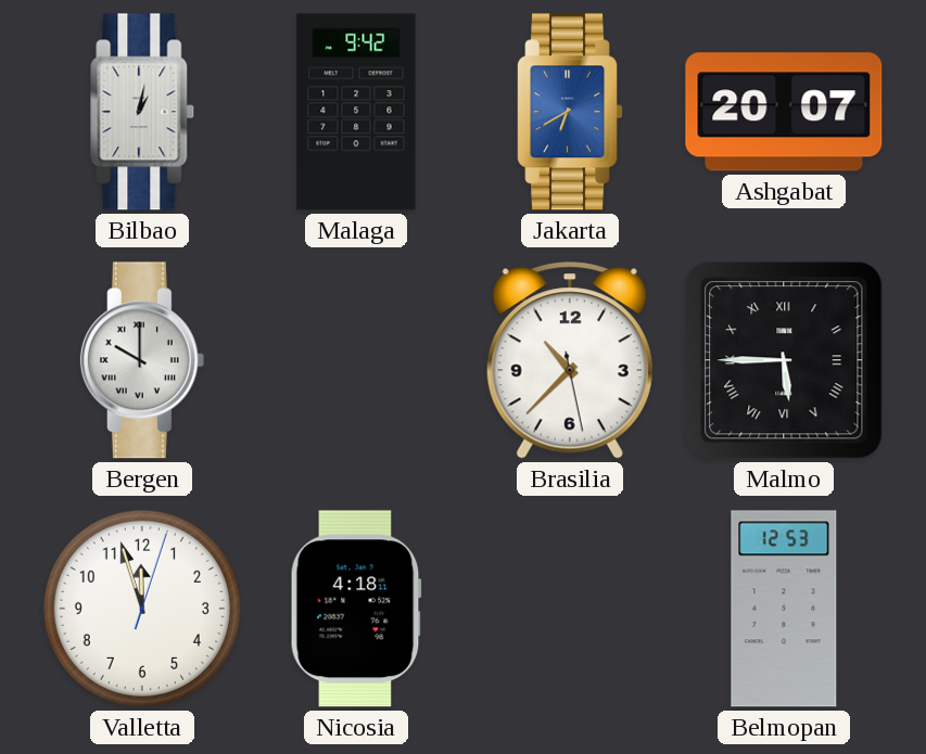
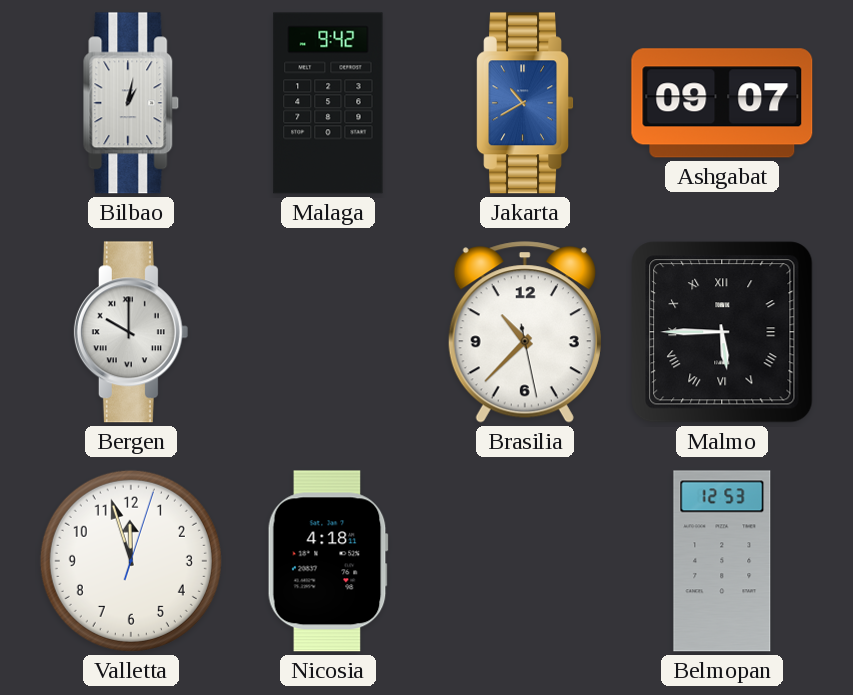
Jakarta: 6:40 -> 10:40 (525, 103)
Ashgabat: 20:07 -> 09:07 (722, 103)
